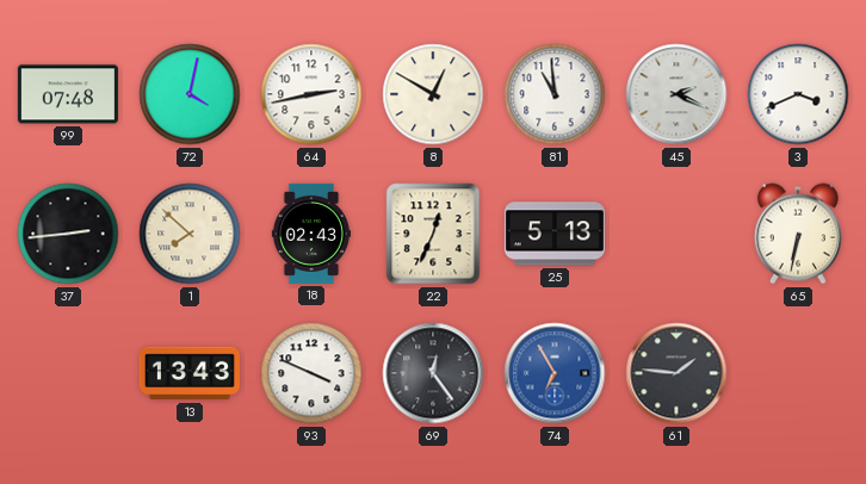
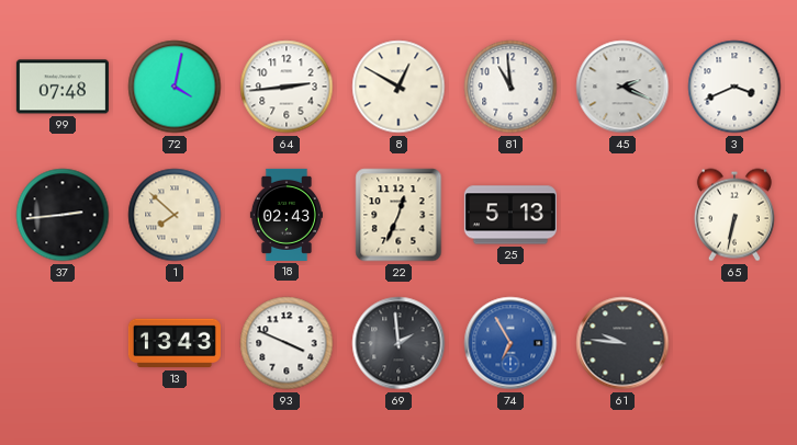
64: 2:43 -> 2:44 (287, 87)
69: 12:24 -> 1:59 (398, 343)
61: 1:46 -> 9:46 (622, 343)
